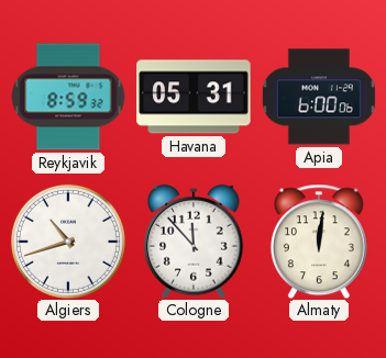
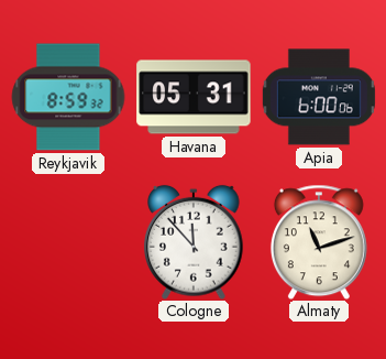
Algiers: 10:42 -> none (68, 242)
Almaty: 12:01 -> 11:12 (319, 242)
